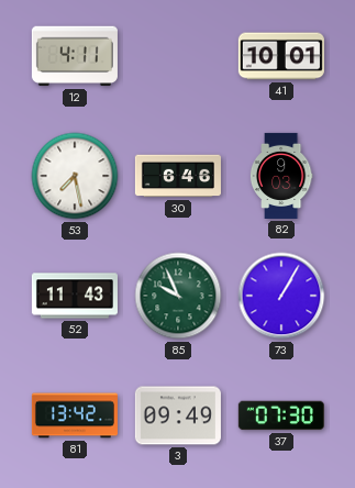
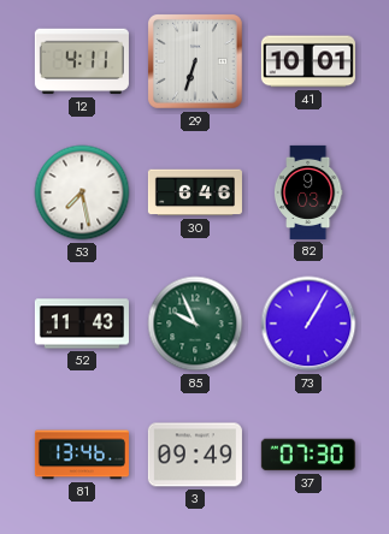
29: none -> 6:33 (196, 63)
81: 13:42 -> 13:46 (82, 455)
